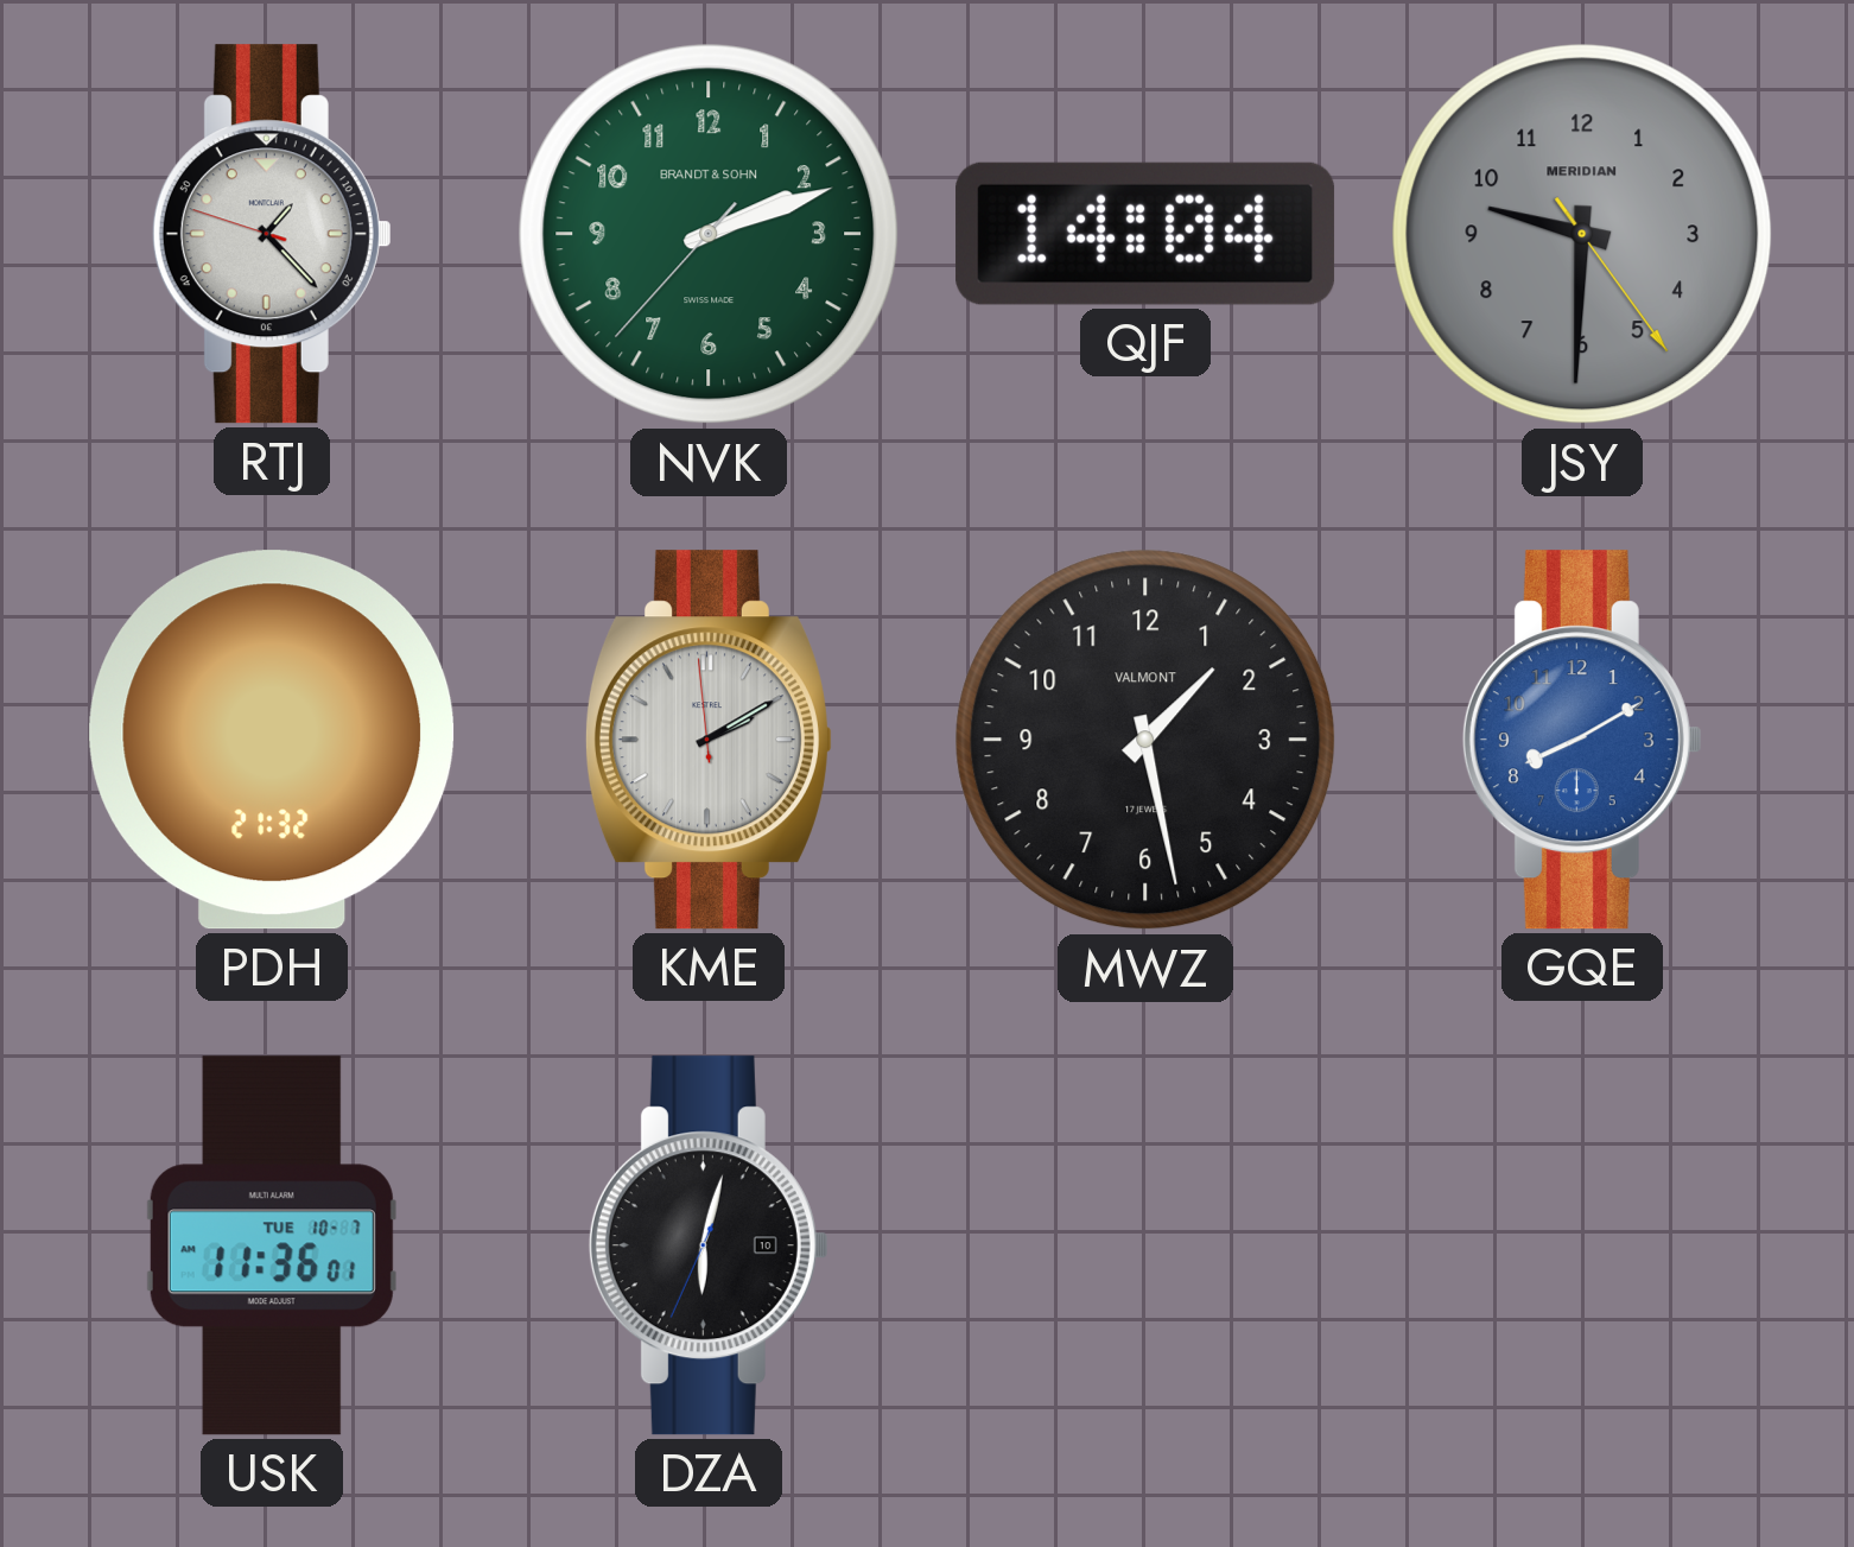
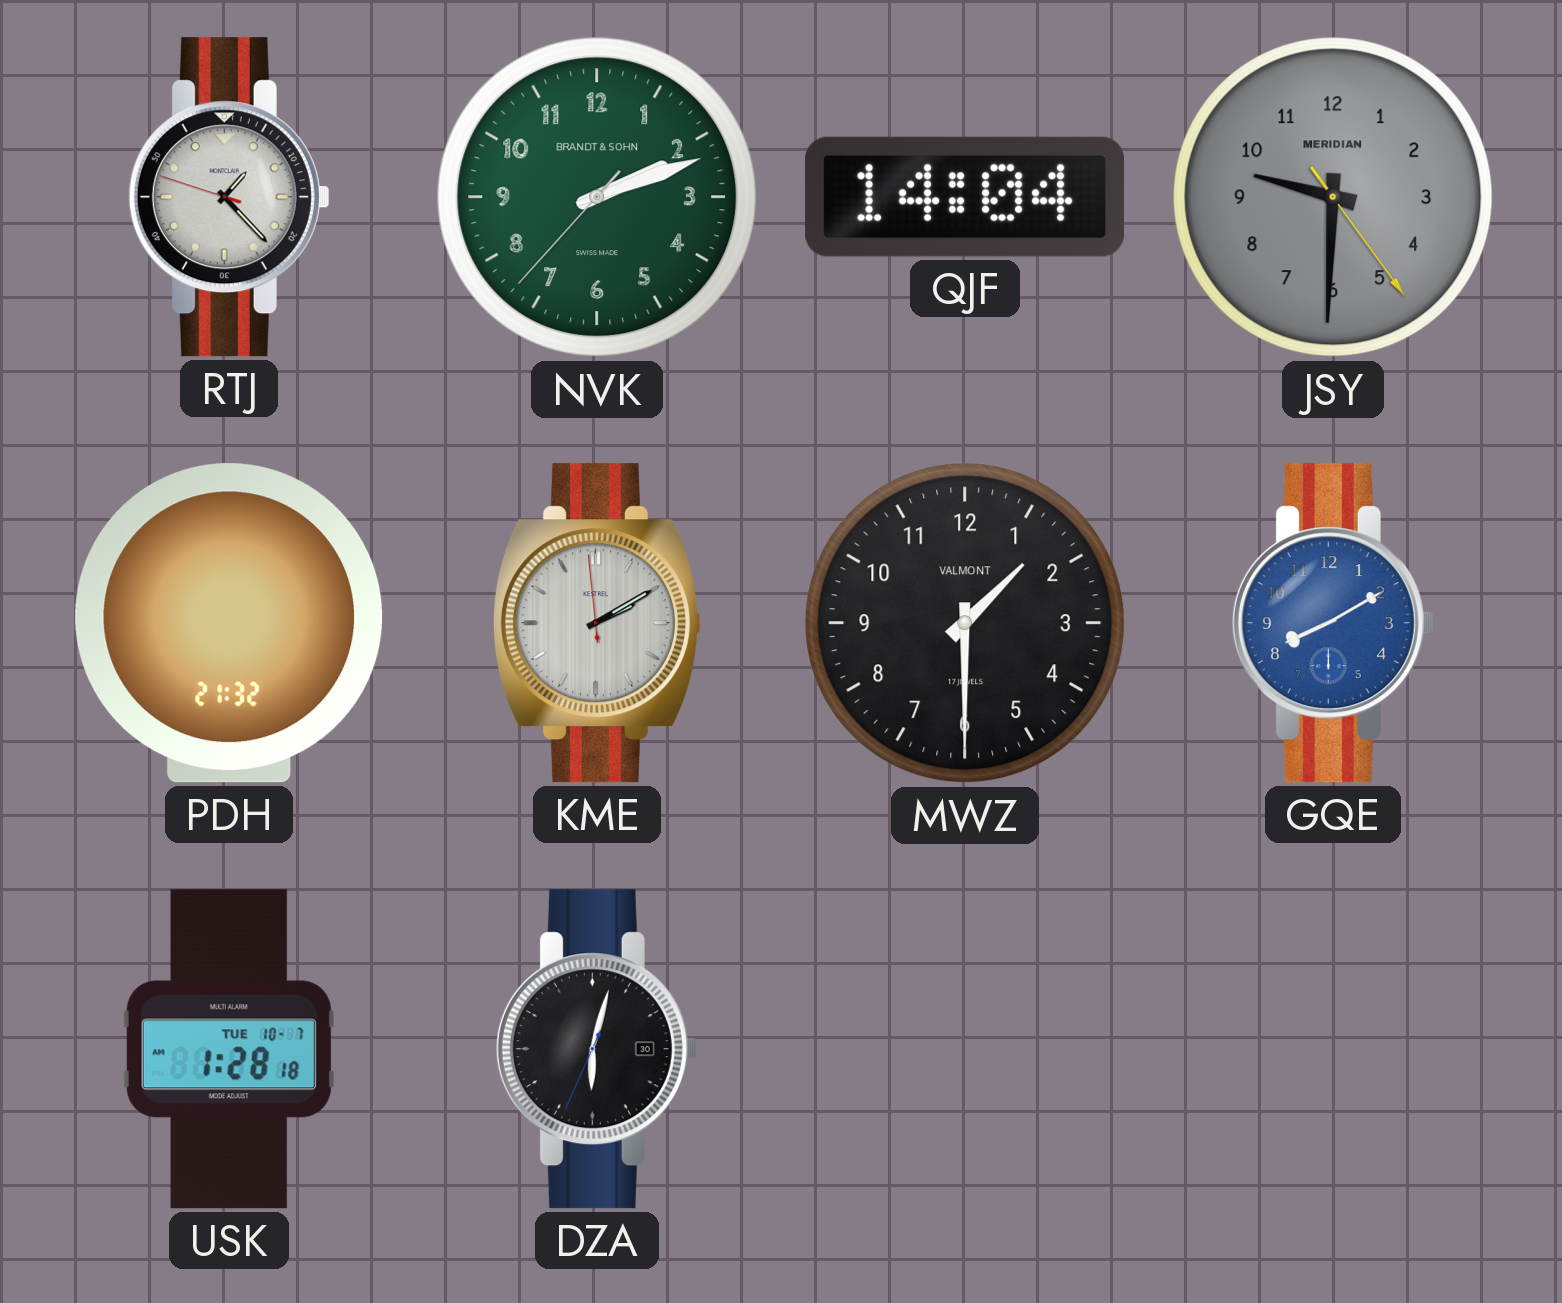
MWZ: 1:28 -> 1:30 (965, 623)
USK: 11:36 -> 1:28 (229, 1049)
DZA date: 10 -> 30 (597, 1049)
